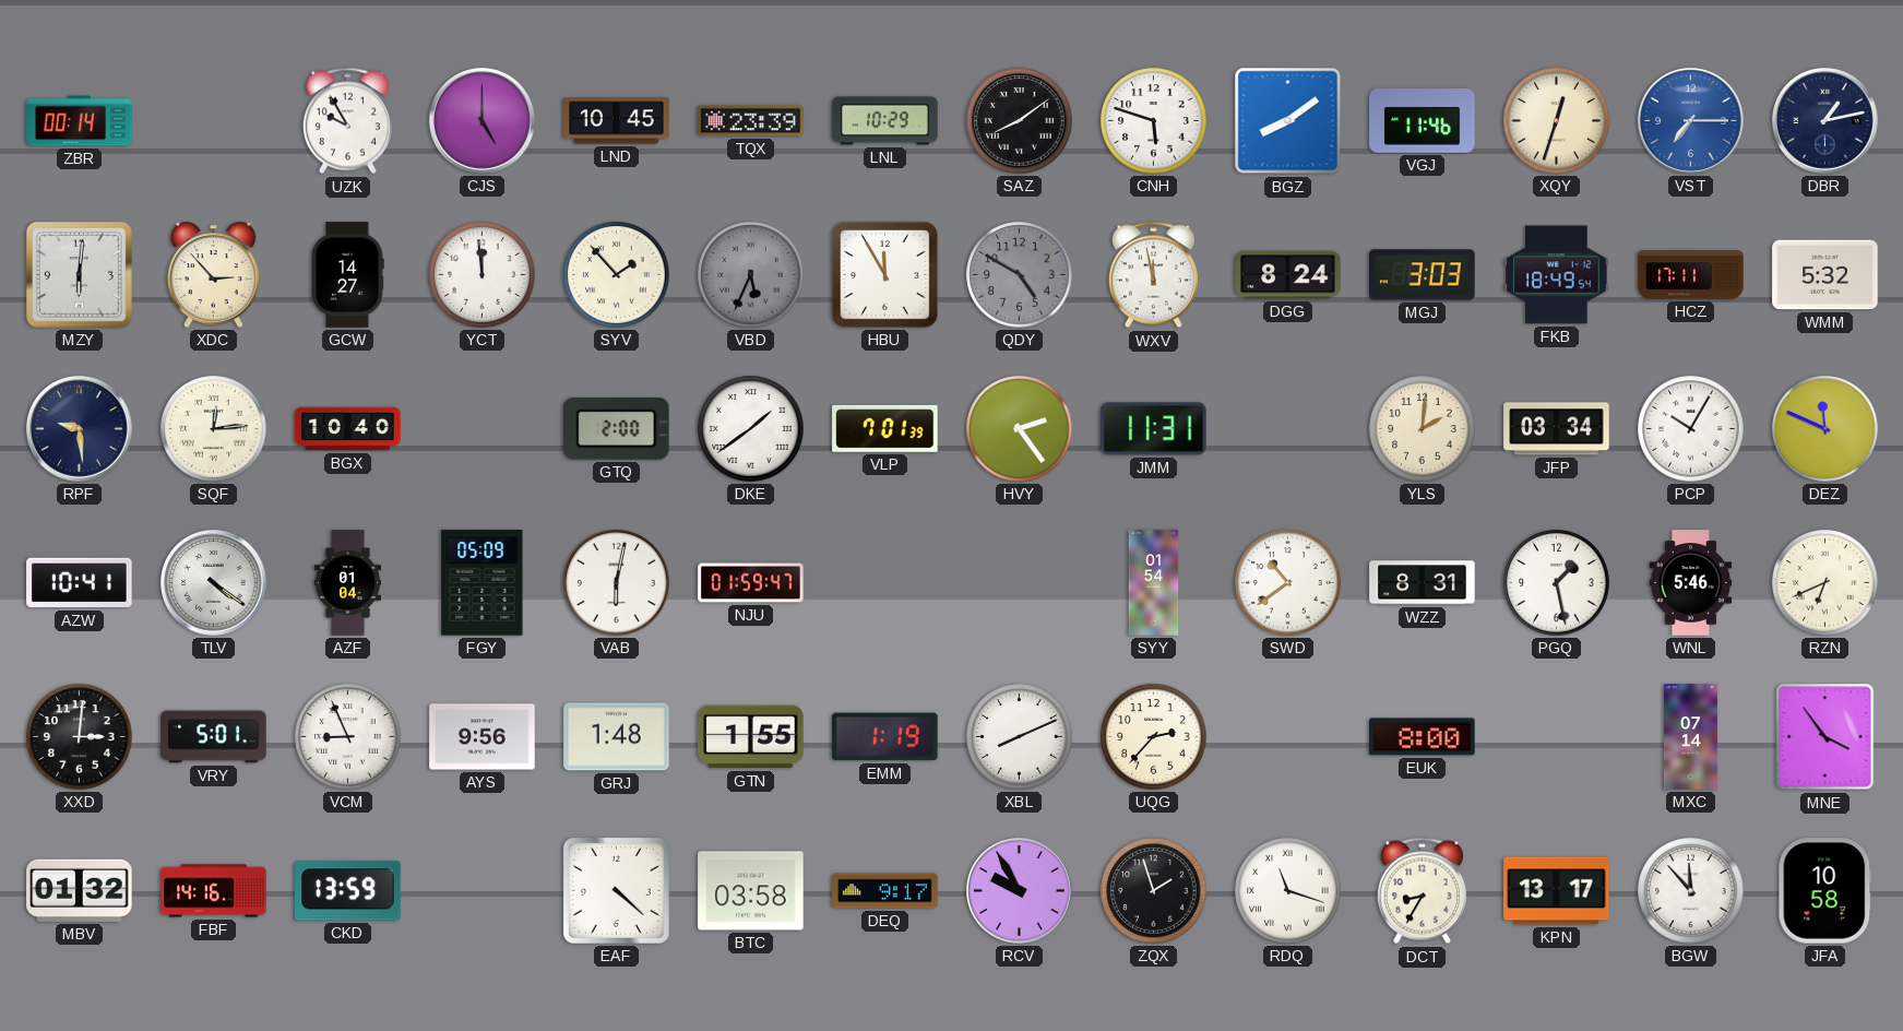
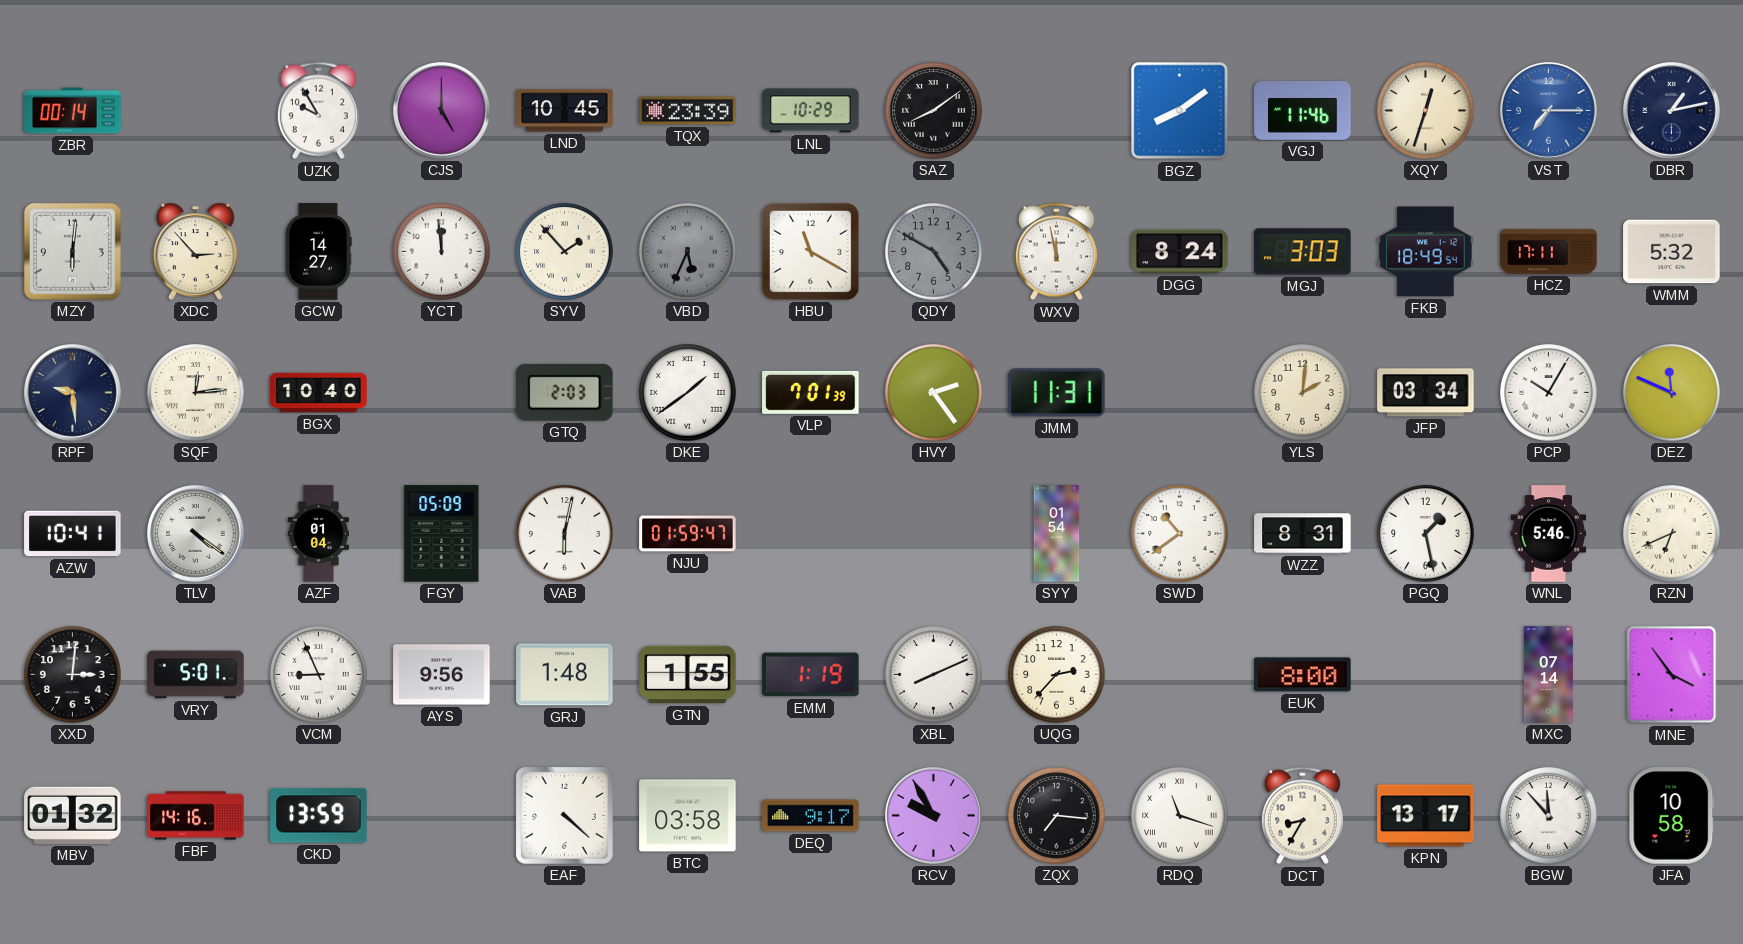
CNH: 5:48 -> none (1154, 121)
HBU: 11:55 -> 11:20 (810, 251)
GTQ: 2:00 -> 2:03 (565, 392)
ZQX: 1:57 -> 7:16 (1057, 816)
